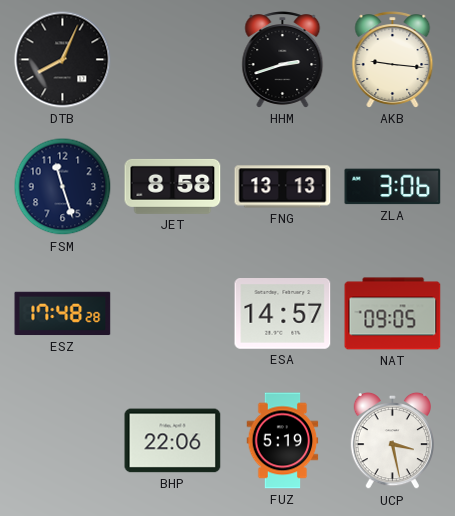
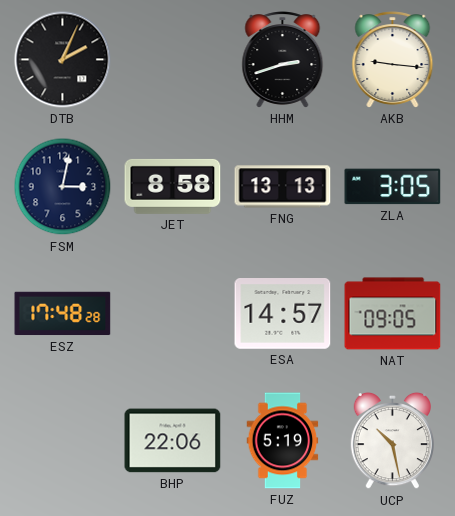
DTB: 8:04 -> 2:04 (63, 60)
FSM: 11:27 -> 3:02 (63, 187)
ZLA: 3:06 -> 3:05 (393, 187)
UCP: 3:28 -> 10:28 (392, 441)
